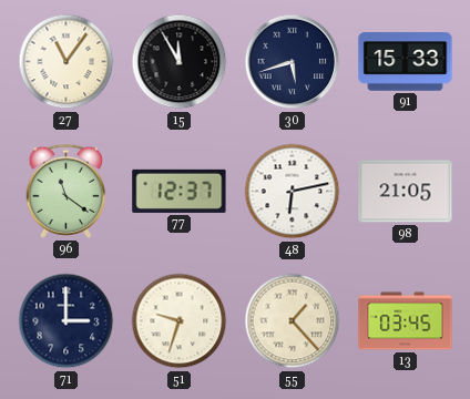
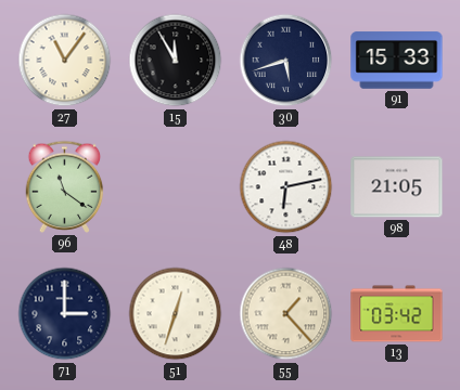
77: 12:37 -> none (180, 191)
51: 9:33 -> 12:33 (176, 314)
13: 03:45 -> 03:42 (397, 314)
